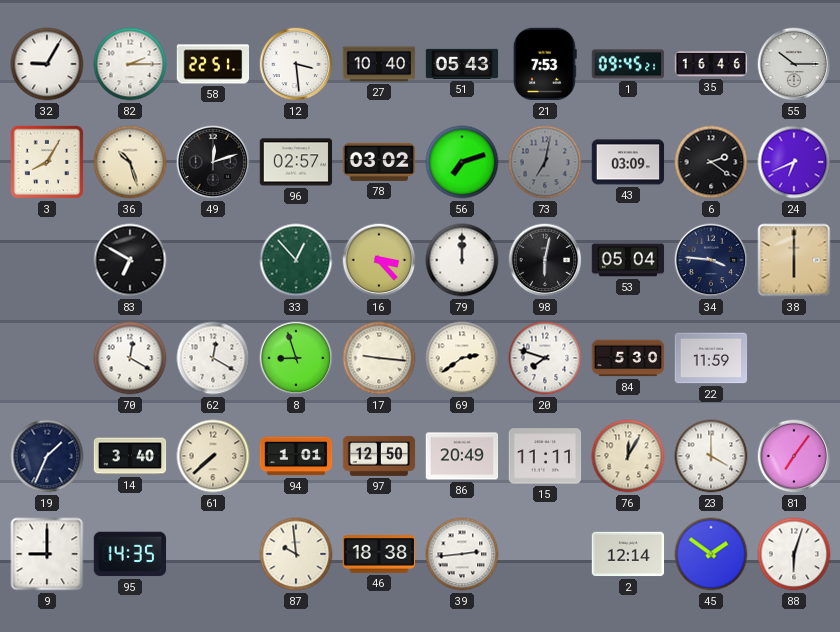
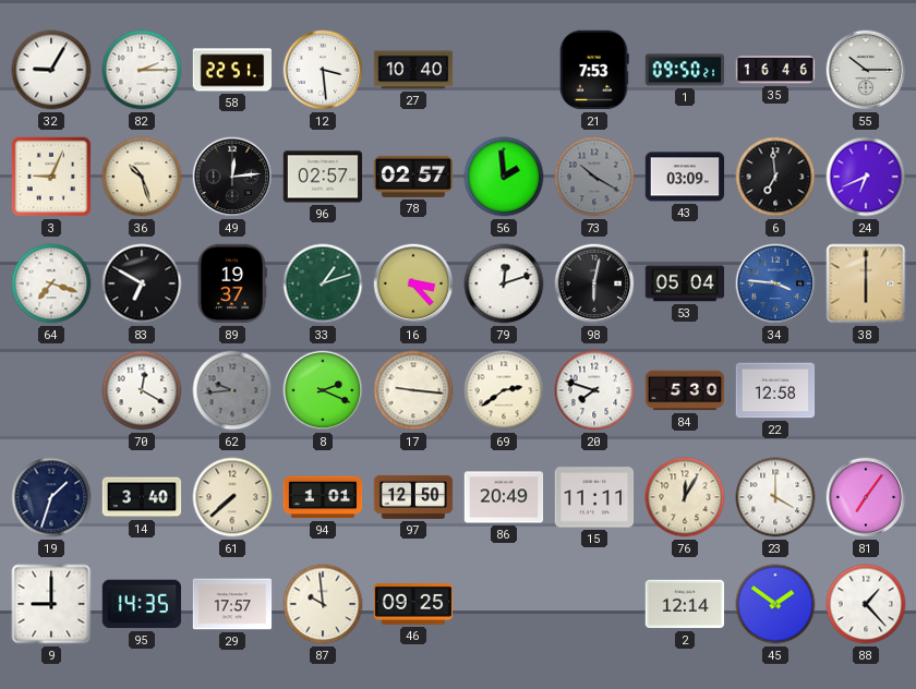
51: 05:43 -> none (462, 64)
1: 09:45 -> 09:50 (685, 70)
3: 8:05 -> 9:04 (51, 177)
49: 12:12 -> 12:14 (232, 177)
78: 03:02 -> 02:57 (413, 177)
56: 7:12 -> 1:59 (504, 177)
73: 7:02 -> 10:20 (594, 177)
6: 2:21 -> 6:59 (775, 177)
64: none -> 7:18 (51, 283)
89: none -> 19:37 (232, 283)
33: 12:53 -> 1:12 (323, 283)
79: 12:00 -> 12:12 (504, 283)
34 dial: navy -> blue (775, 283)
62: 12:20 -> 9:44 (232, 390)
62 dial: white -> grey (232, 390)
8: 8:57 -> 2:19 (323, 390)
22: 11:59 -> 12:58 (775, 390)
19: 1:34 -> 1:33 (51, 497)
29: none -> 17:57 (232, 604)
46: 18:38 -> 09:25 (413, 605)
39: 2:44 -> none (462, 554)
88: 6:03 -> 1:23 (866, 604)
